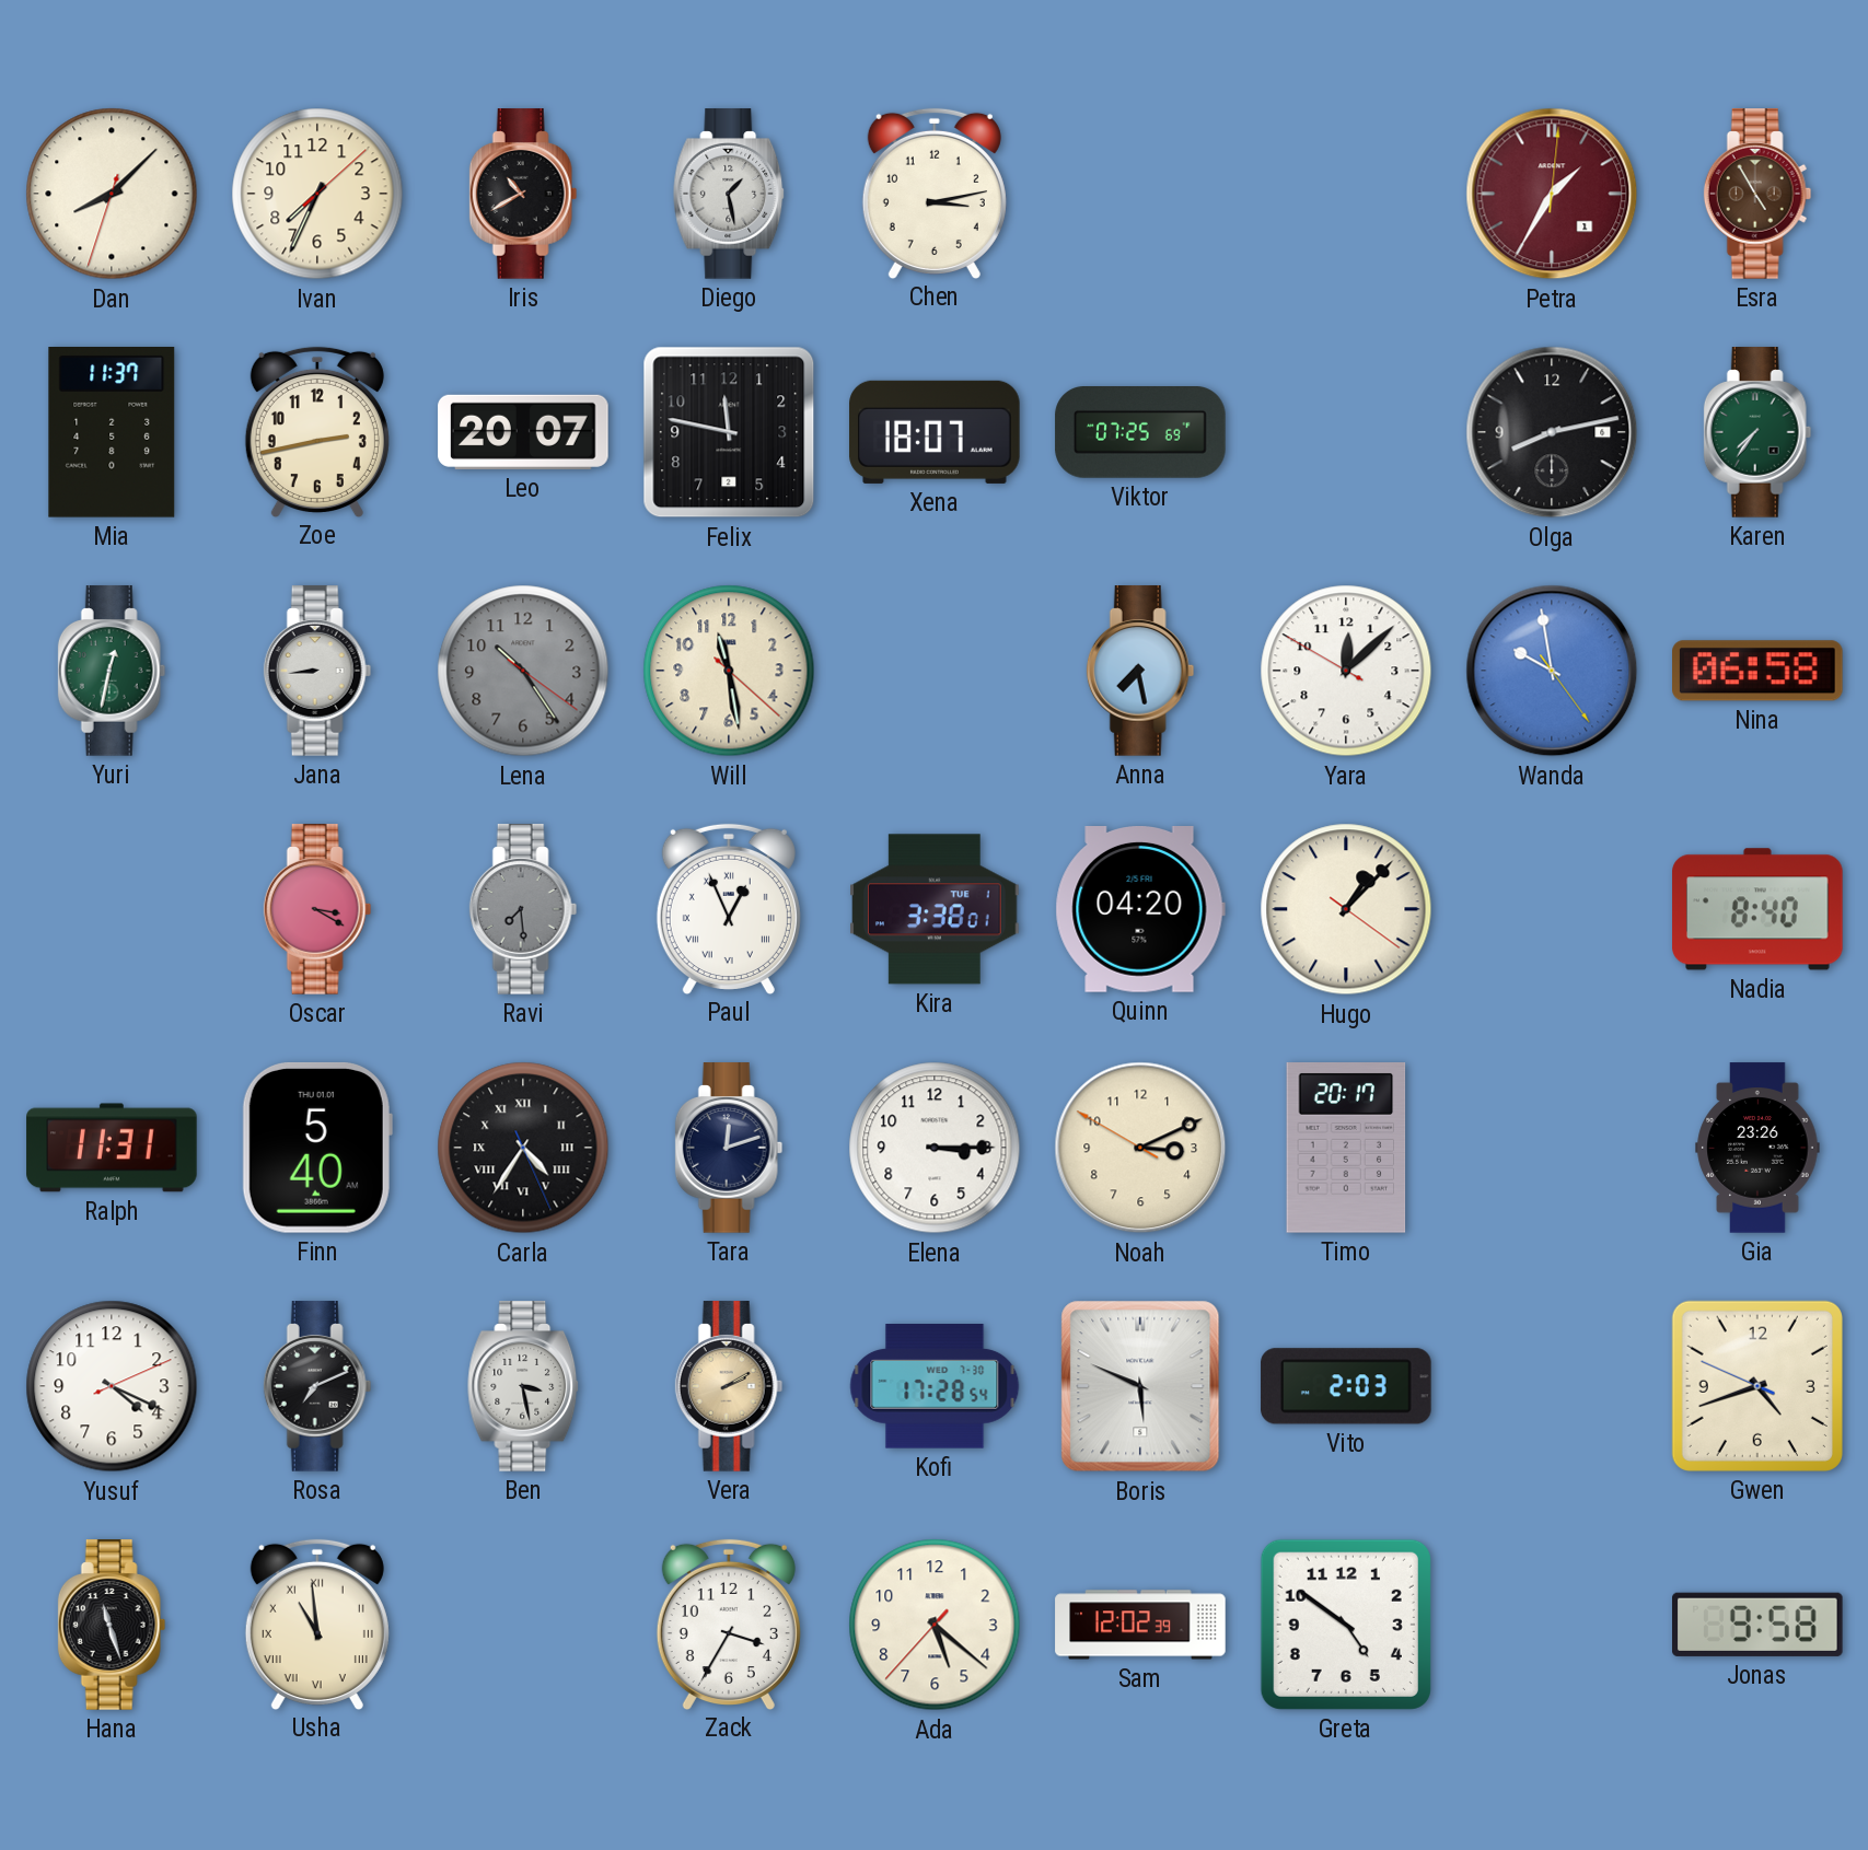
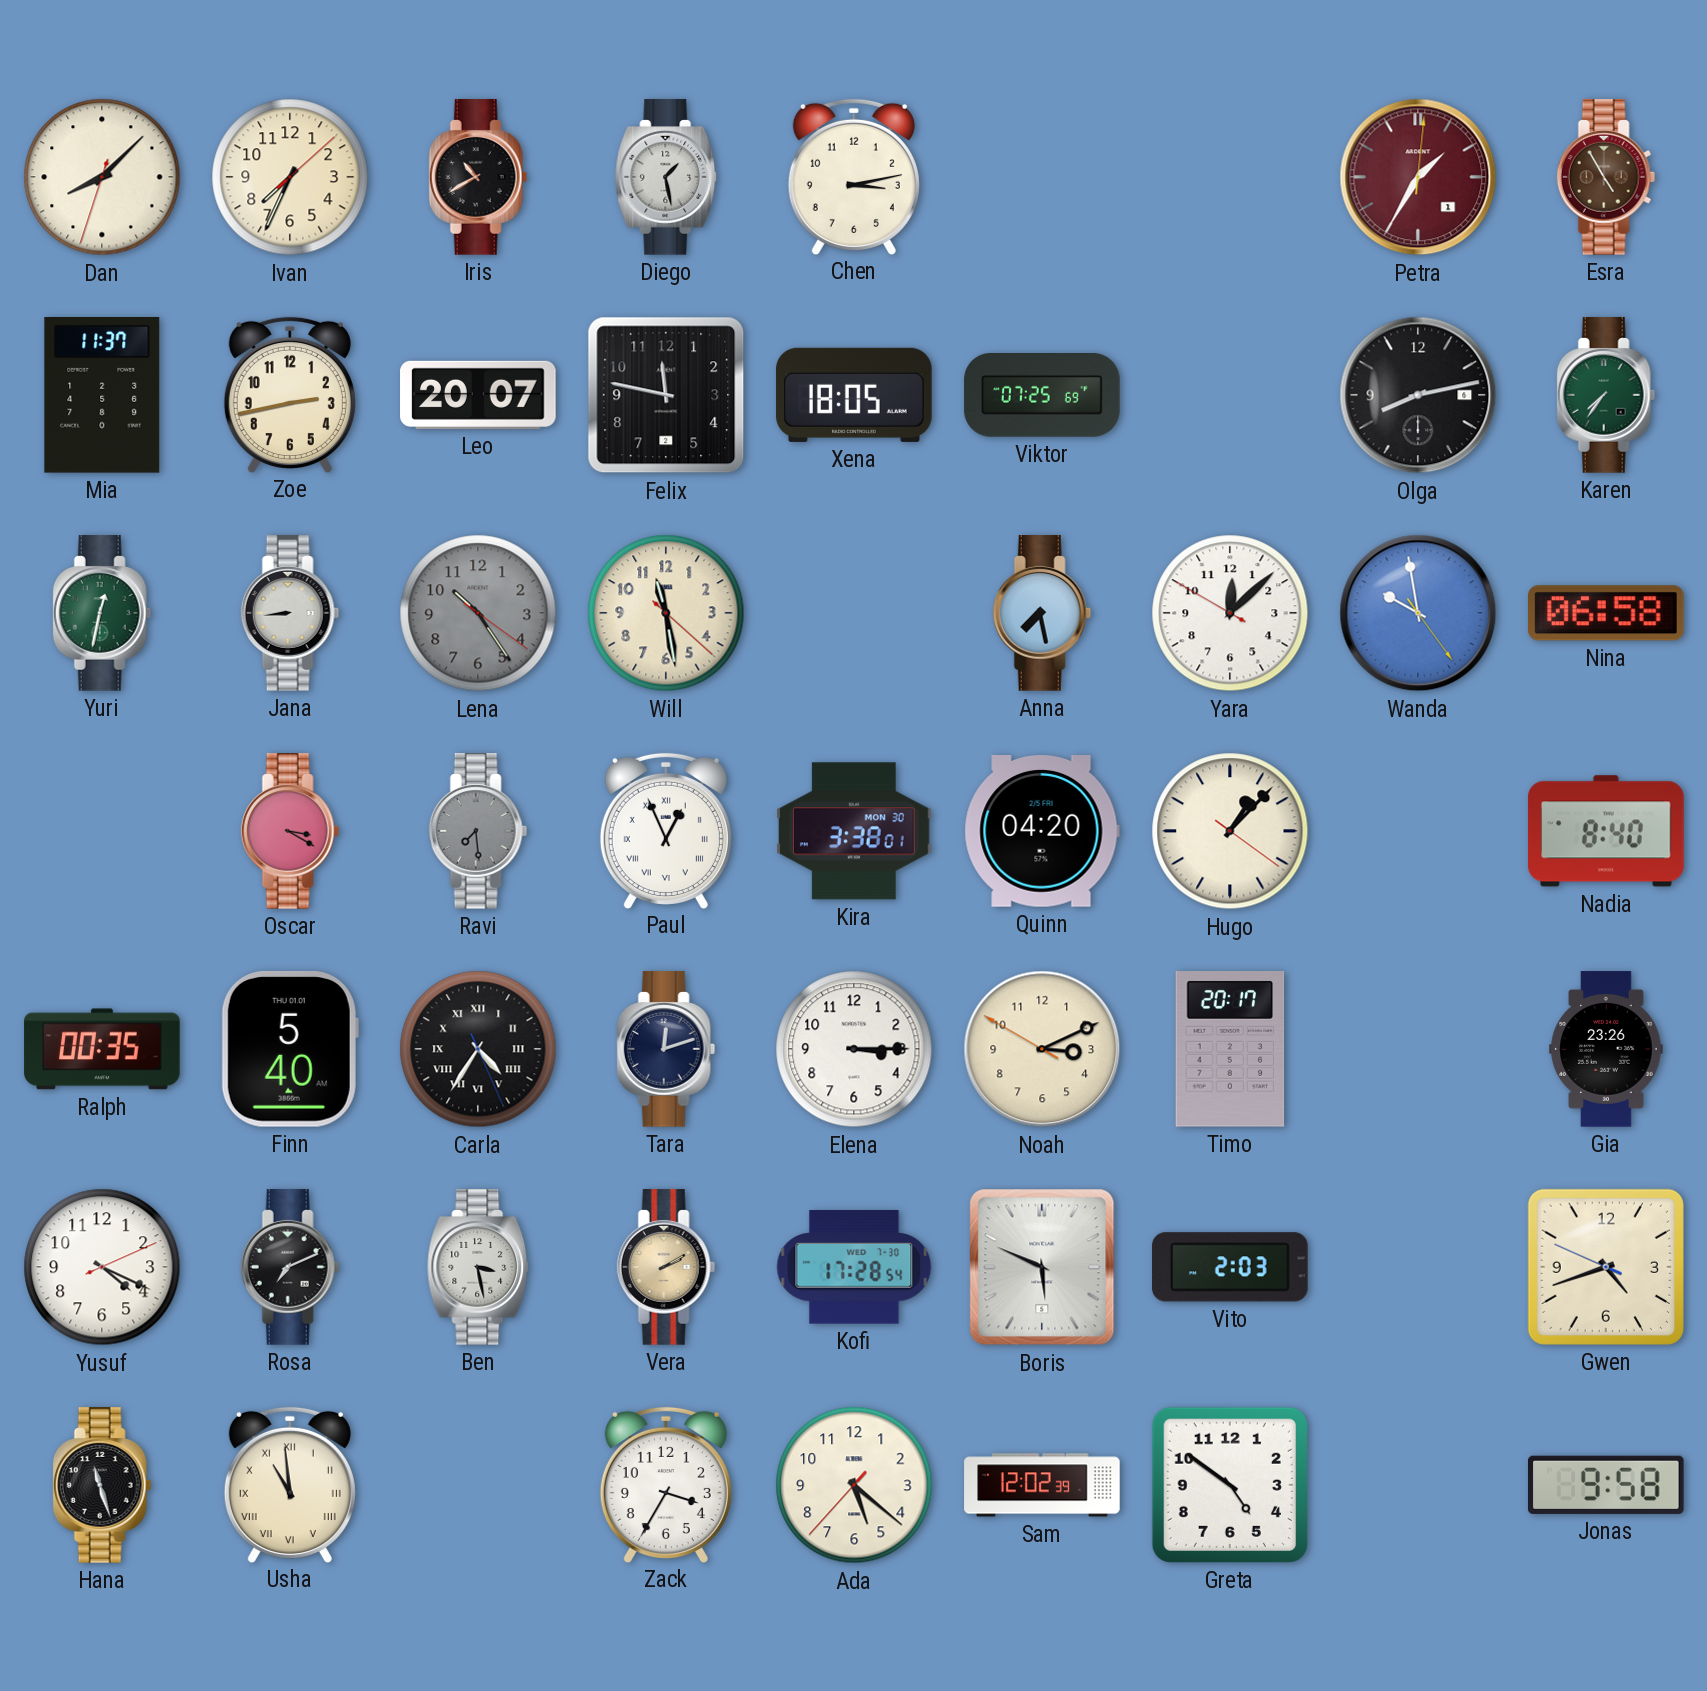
Xena: 18:07 -> 18:05 (854, 395)
Kira date: TUE 1 -> MON 30 (854, 831)
Ralph: 11:31 -> 00:35 (102, 1049)
